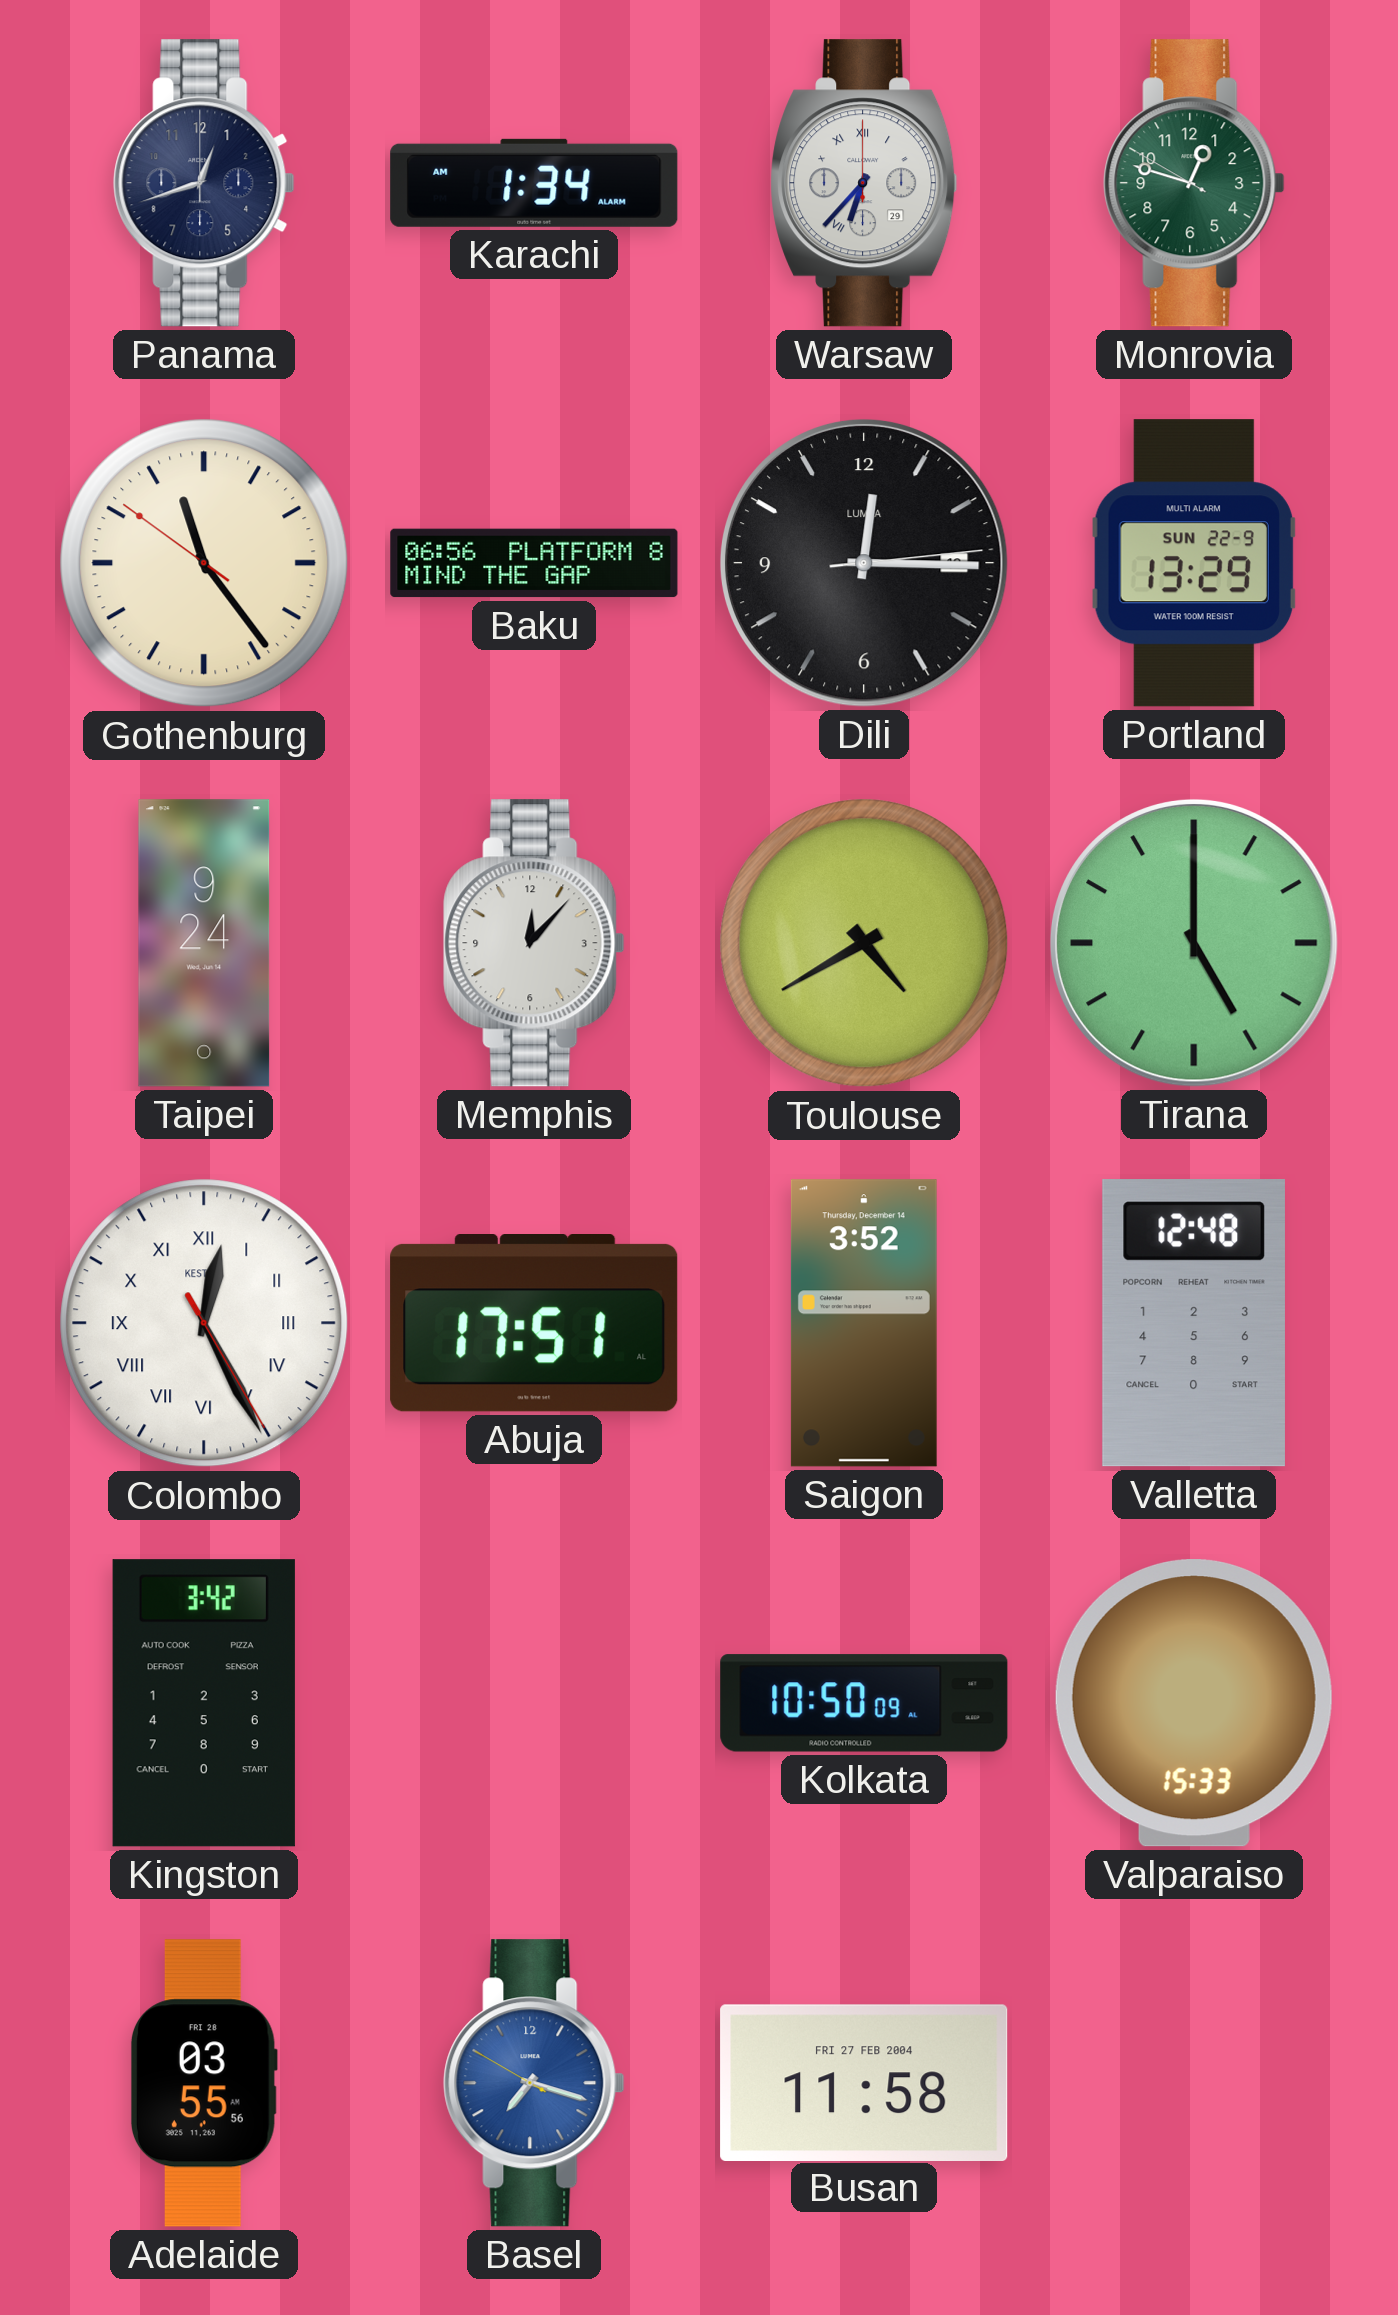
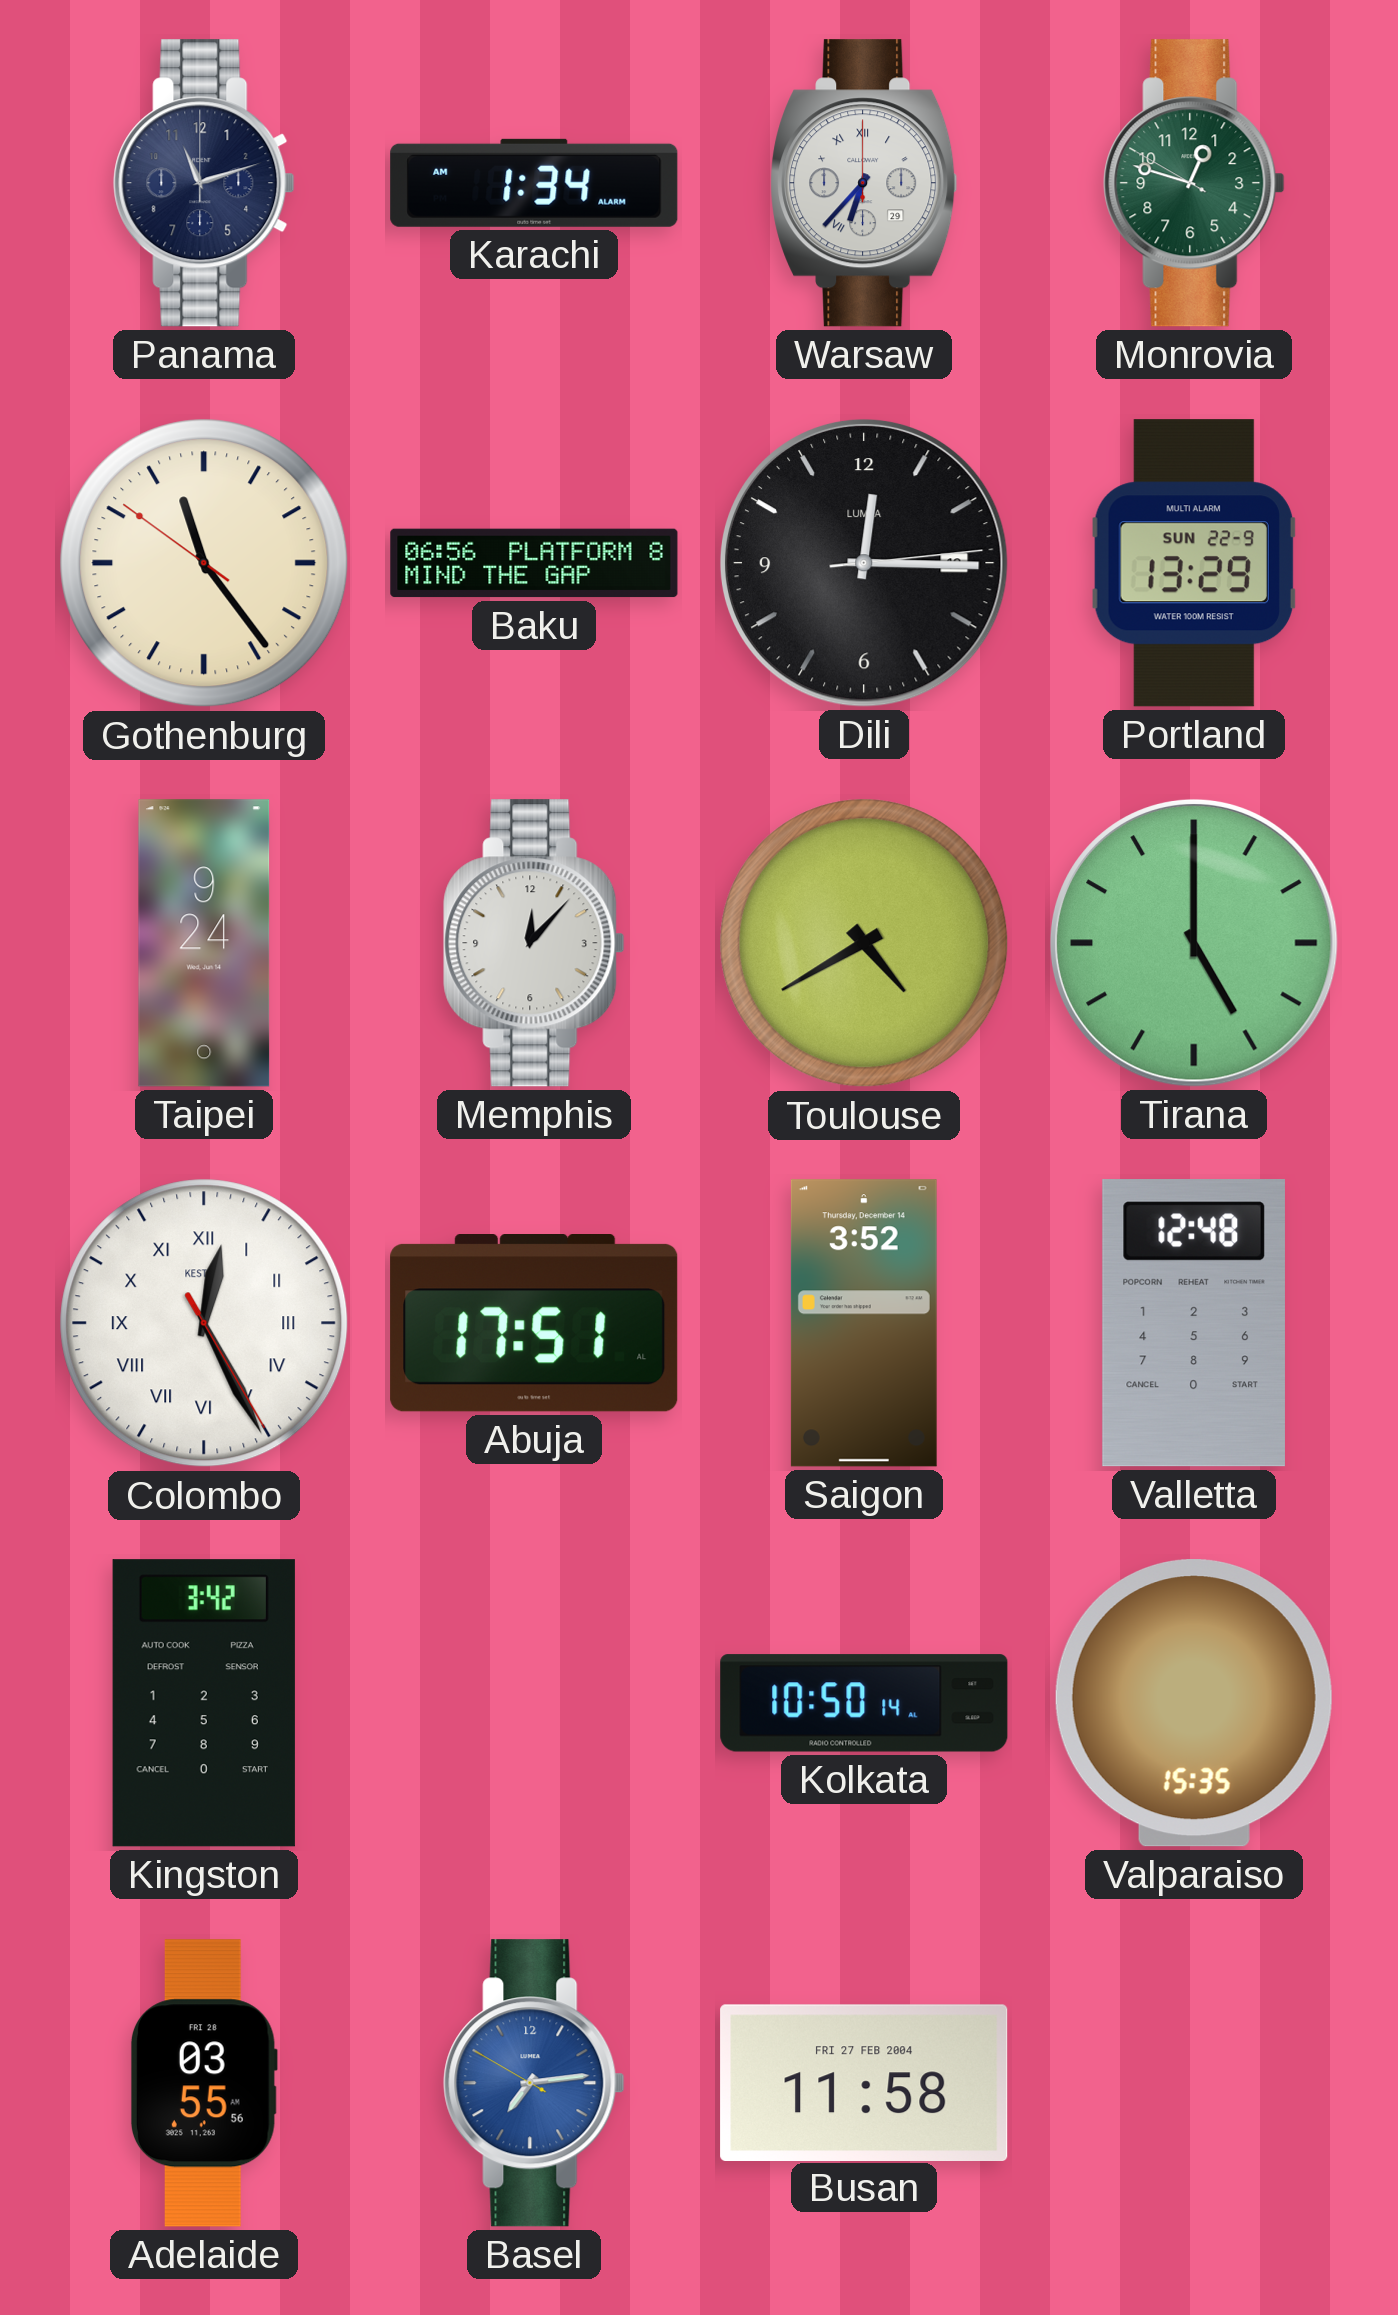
Panama: 12:42 -> 11:12 (204, 183)
Kolkata: 10:50:09 -> 10:50:14 (864, 1703)
Valparaiso: 15:33 -> 15:35 (1194, 1703)
Basel: 7:17 -> 7:13 (534, 2083)
